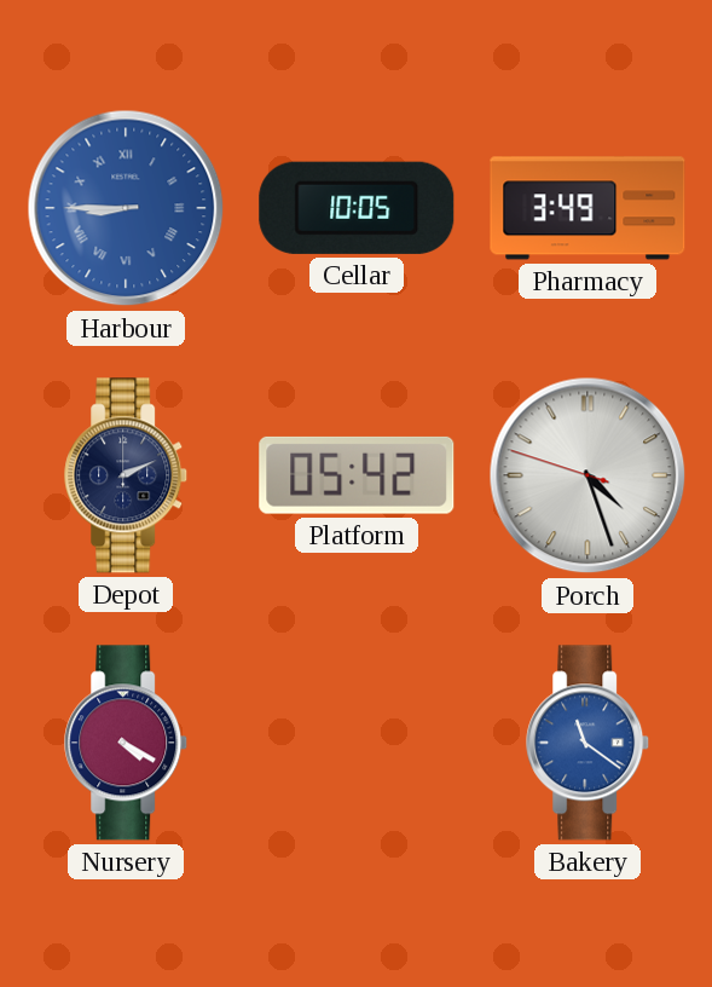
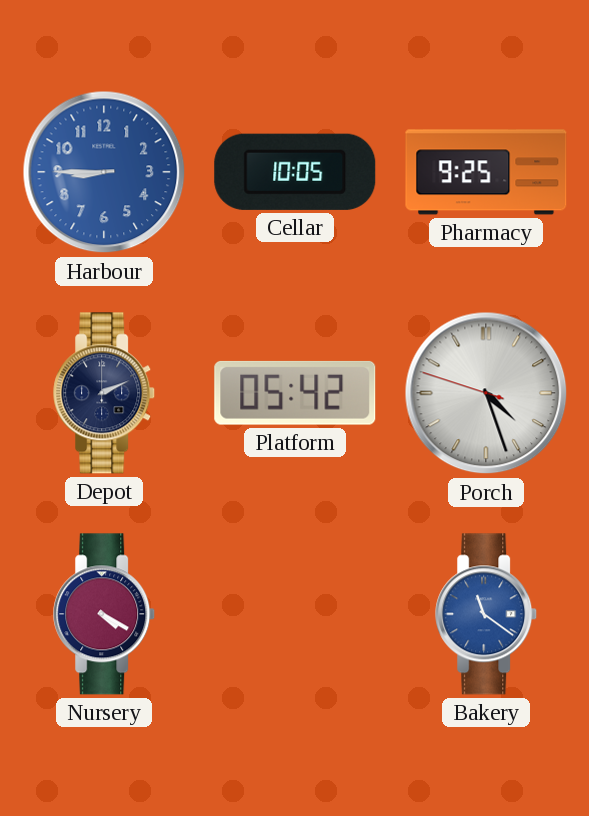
Harbour numerals: Roman -> Arabic (104, 172)
Pharmacy: 3:49 -> 9:25 (486, 172)
